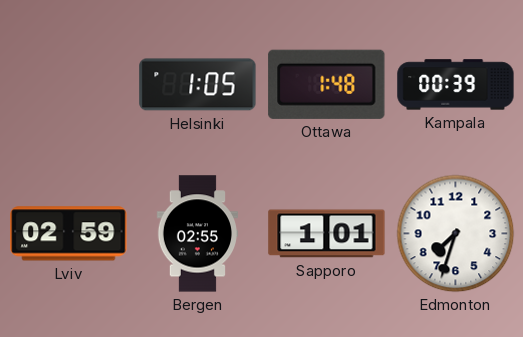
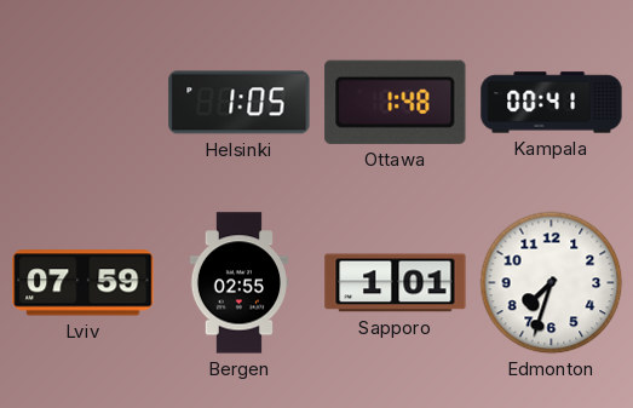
Kampala: 00:39 -> 00:41 (552, 103)
Lviv: 02:59 -> 07:59 (84, 283)
